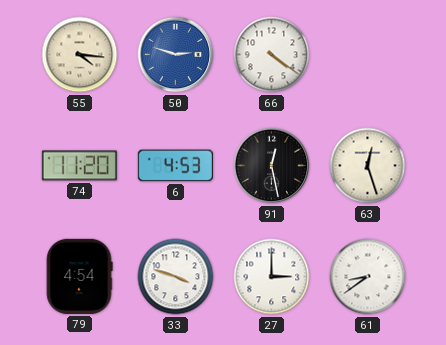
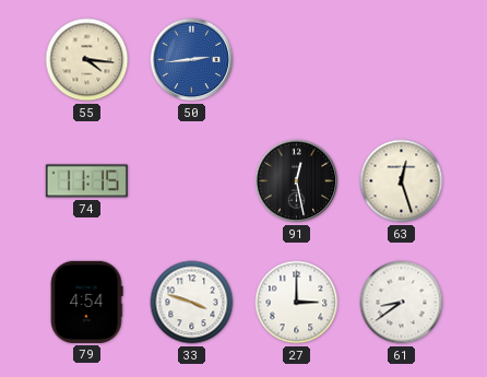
50: 2:48 -> 2:44 (192, 60)
66: 4:21 -> none (272, 55)
74: 11:20 -> 11:15 (86, 181)
6: 4:53 -> none (175, 166)
